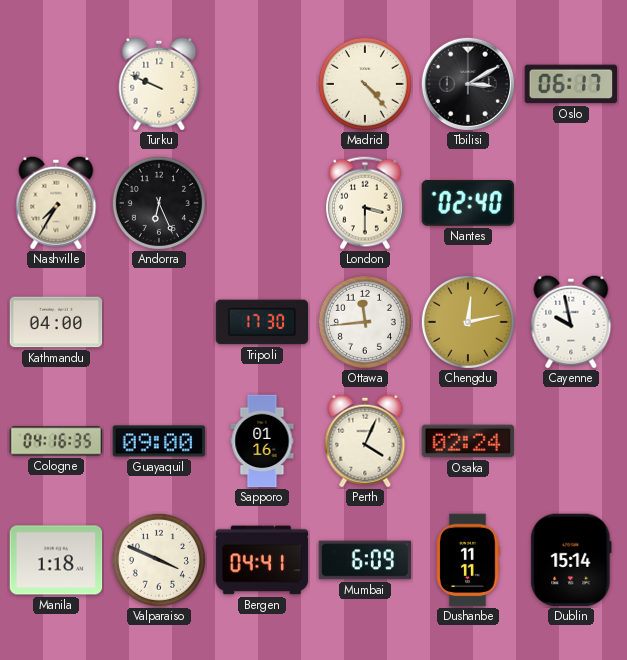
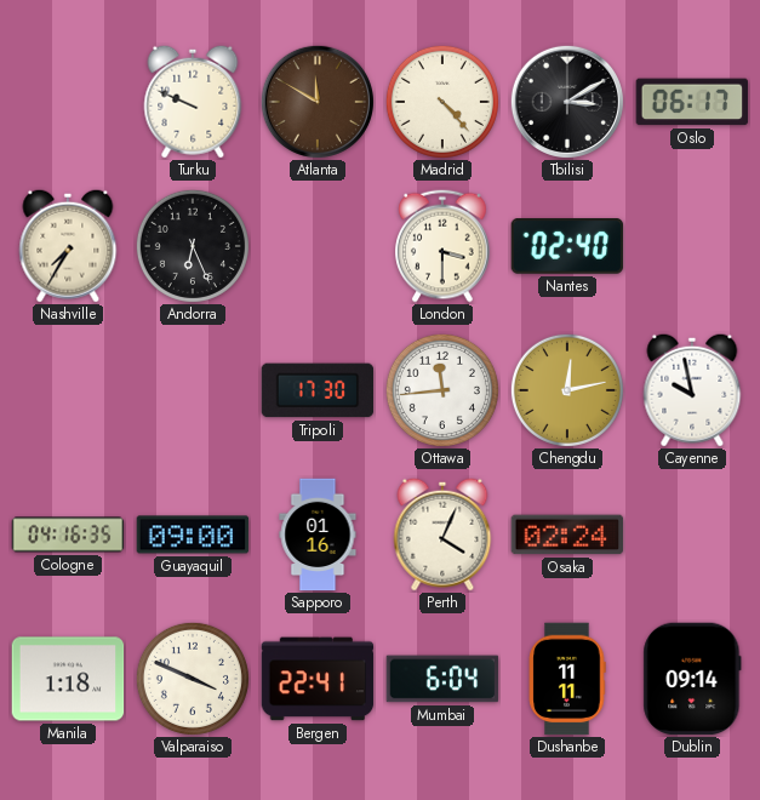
Atlanta: none -> 11:50 (318, 102)
Kathmandu: 04:00 -> none (56, 322)
Bergen: 04:41 -> 22:41 (318, 679)
Mumbai: 6:09 -> 6:04 (442, 679)
Dublin: 15:14 -> 09:14 (692, 679)
